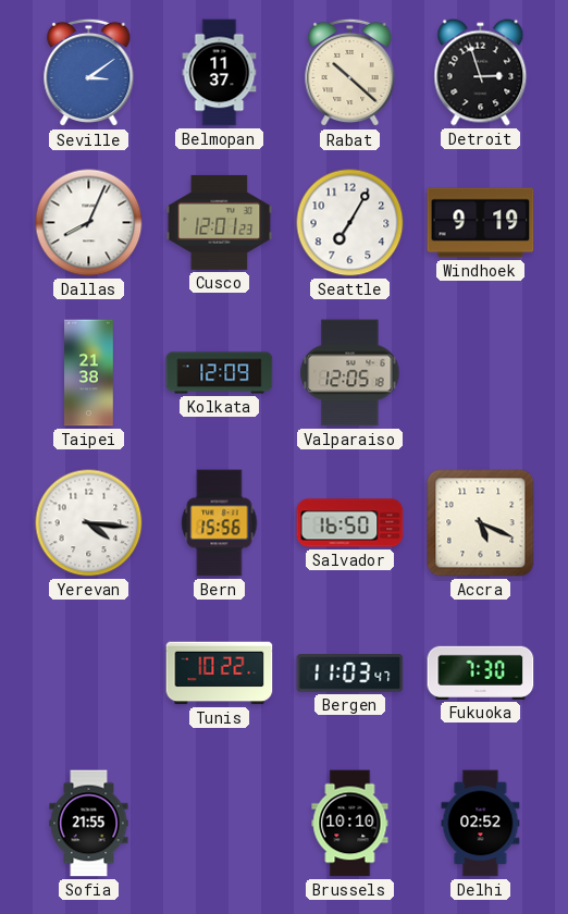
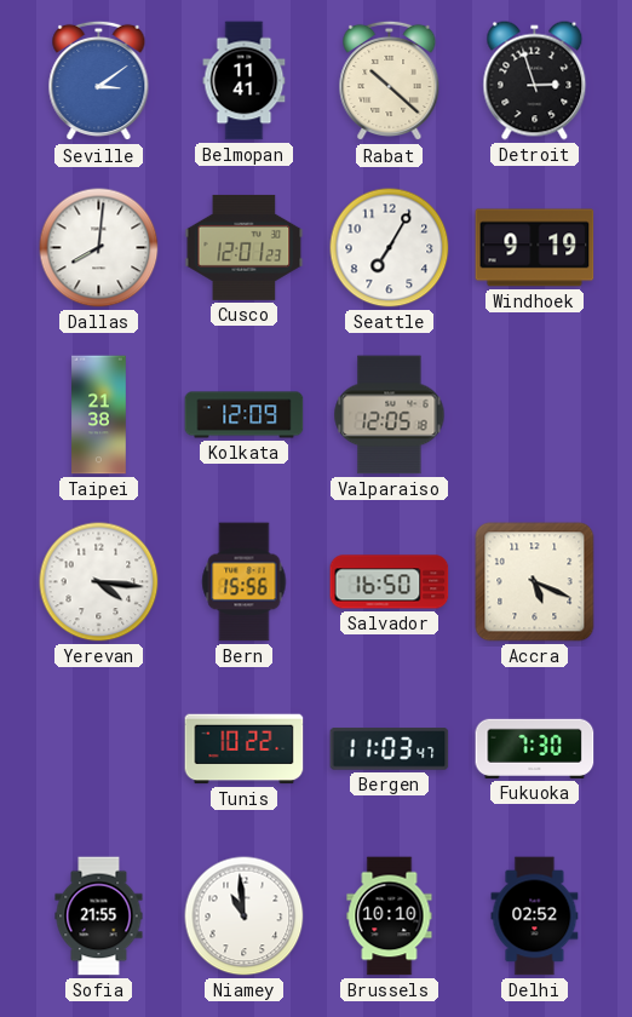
Belmopan: 11:37 -> 11:41 (245, 81)
Dallas: 8:04 -> 8:01 (99, 248)
Niamey: none -> 10:59 (245, 917)
